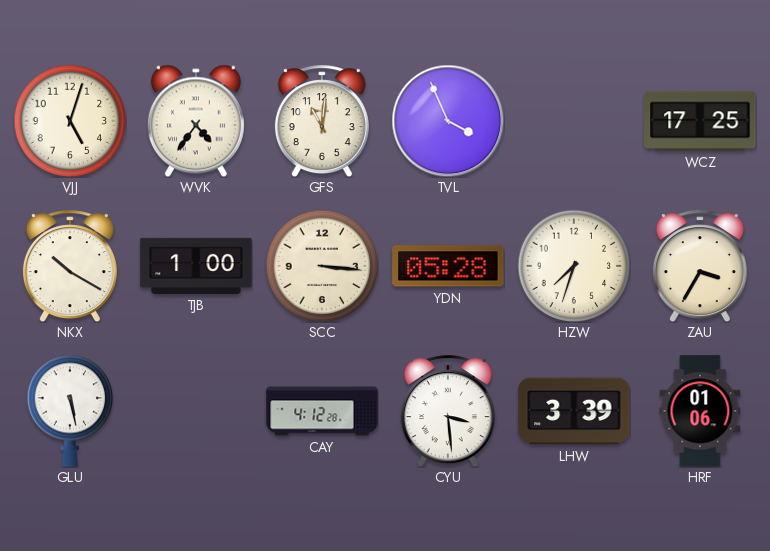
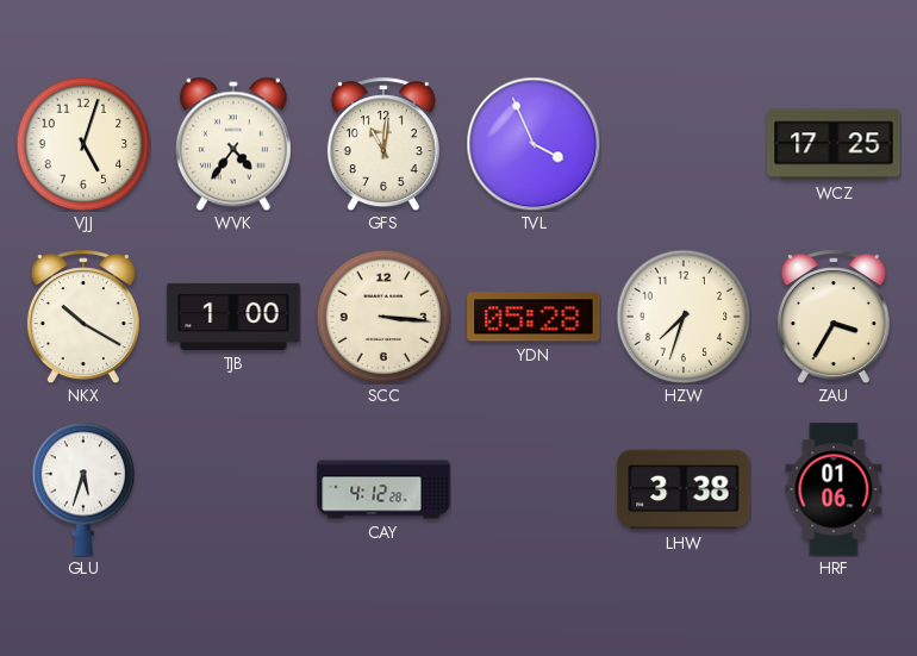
GLU: 5:28 -> 5:33 (83, 489)
CYU: 3:29 -> none (448, 411)
LHW: 3:39 -> 3:38 (684, 489)
